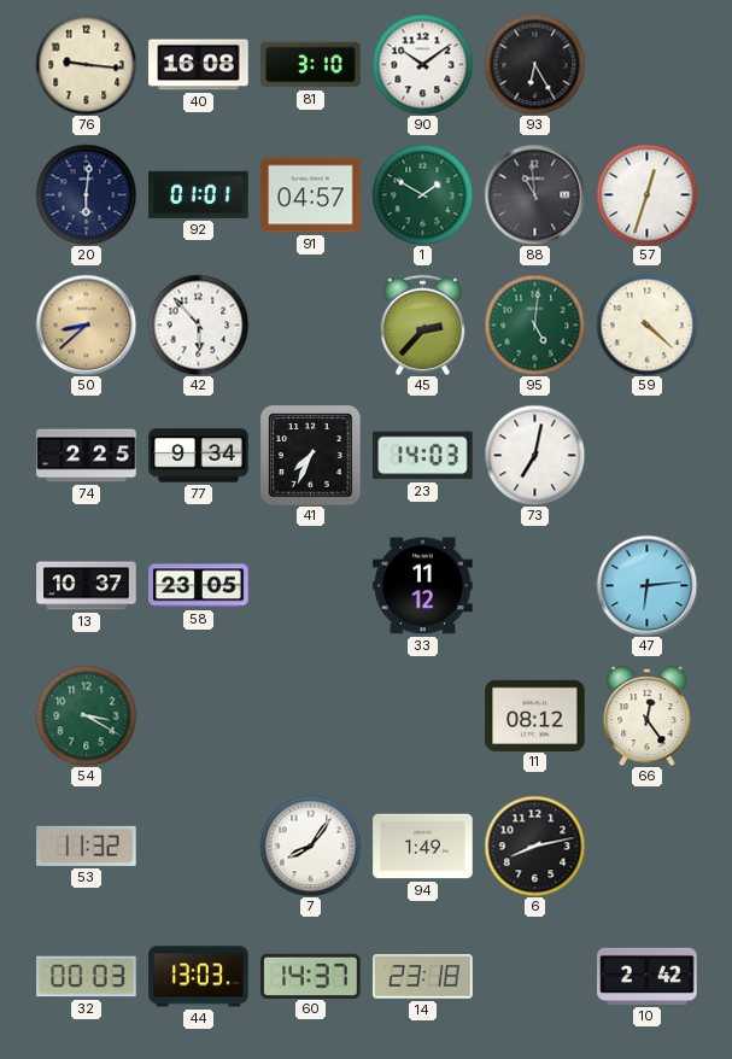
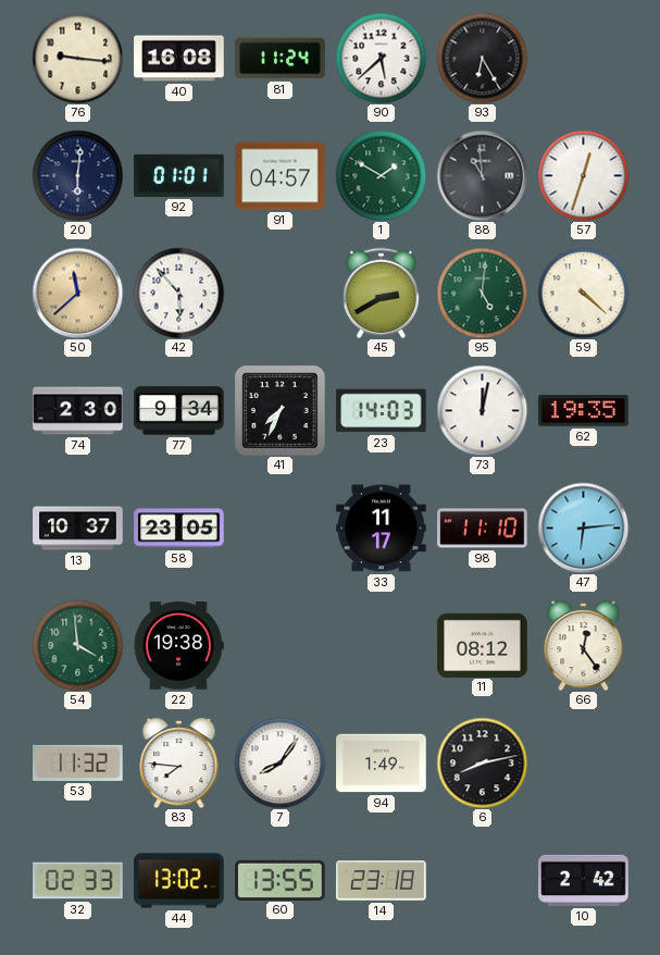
81: 3:10 -> 11:24 (281, 59)
90: 10:09 -> 5:38 (381, 58)
50: 8:38 -> 11:38 (77, 293)
45: 2:37 -> 2:40 (381, 293)
74: 2:25 -> 2:30 (78, 411)
73: 7:02 -> 12:02 (482, 410)
62: none -> 19:35 (584, 411)
33: 11:12 -> 11:17 (382, 529)
98: none -> 11:10 (483, 529)
54: 3:20 -> 3:59 (77, 645)
22: none -> 19:38 (178, 646)
83: none -> 7:46 (179, 764)
32: 00:03 -> 02:33 (78, 881)
44: 13:03 -> 13:02 (179, 881)
60: 14:37 -> 13:55 (281, 880)
